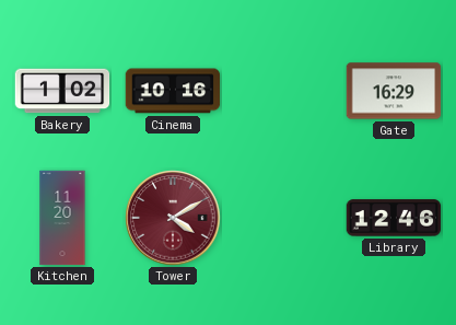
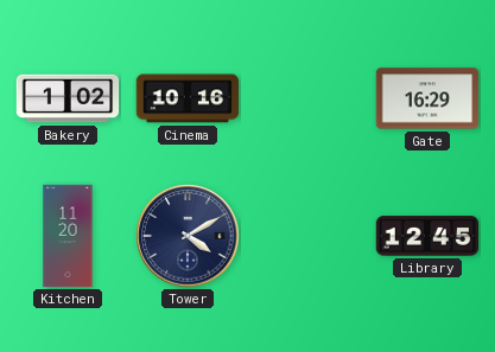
Tower dial: burgundy -> navy (188, 236)
Library: 12:46 -> 12:45 (427, 236)
